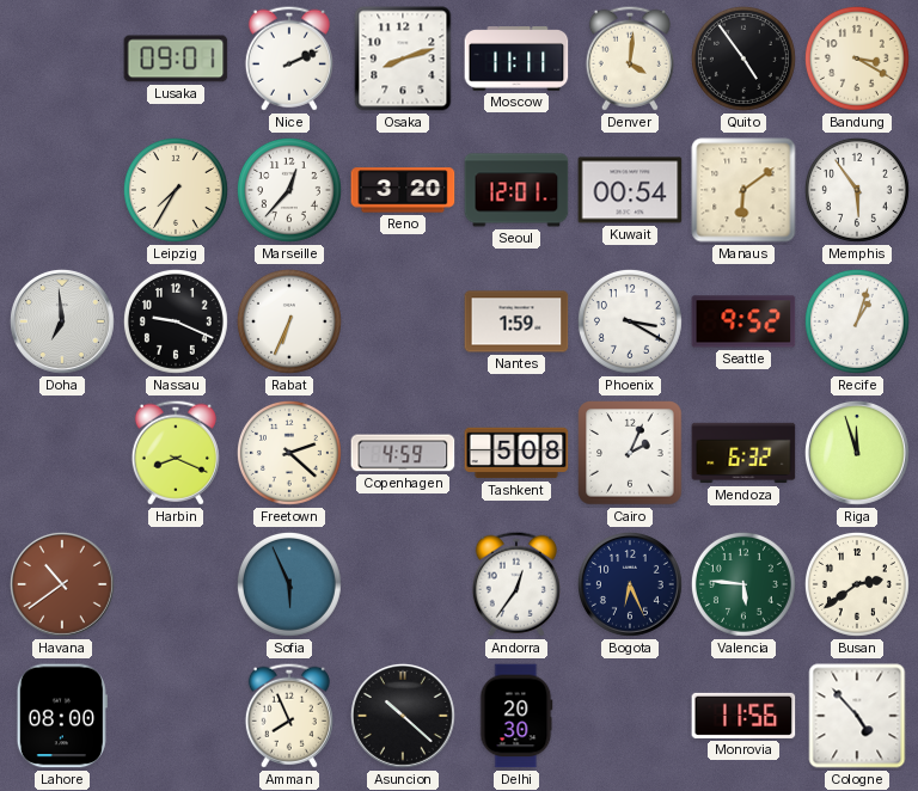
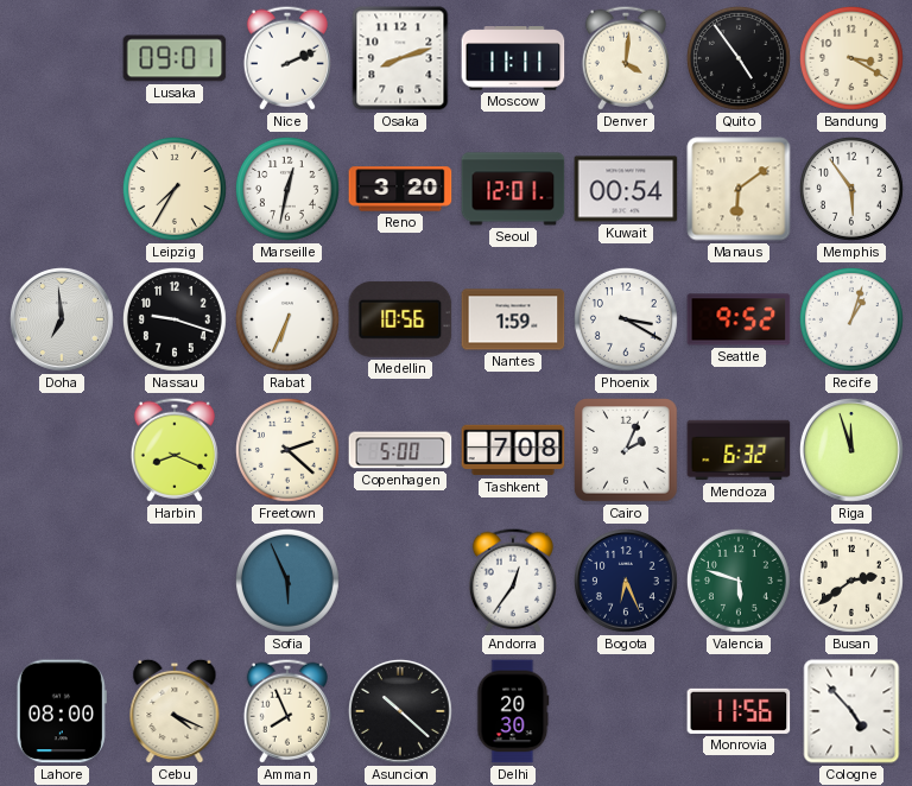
Marseille: 12:37 -> 12:32 (287, 189)
Nassau: 9:19 -> 9:18 (175, 319)
Medellin: none -> 10:56 (400, 319)
Copenhagen: 4:59 -> 5:00 (400, 450)
Tashkent: 5:08 -> 7:08 (513, 450)
Havana: 10:39 -> none (62, 584)
Valencia: 5:46 -> 5:48 (739, 581)
Cebu: none -> 4:19 (175, 711)
